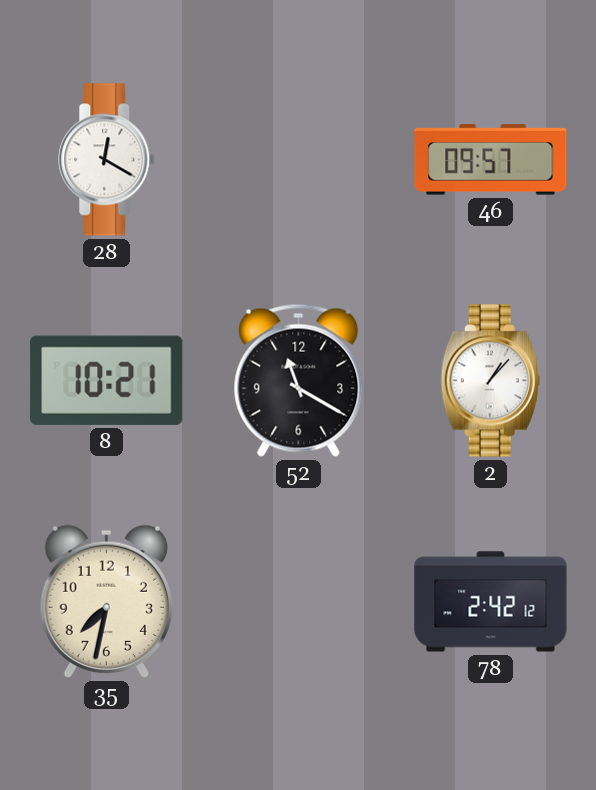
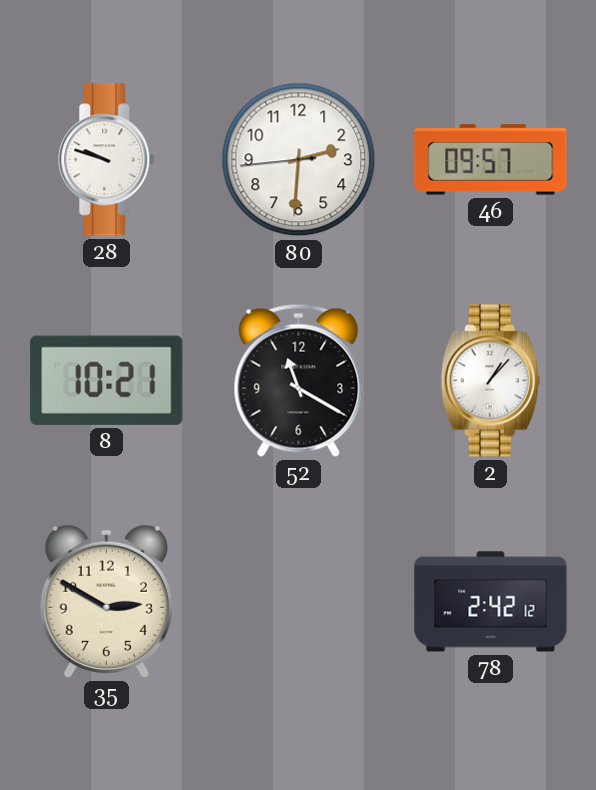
28: 12:20 -> 9:48 (107, 160)
80: none -> 2:30 (299, 160)
35: 7:32 -> 2:50 (106, 601)
